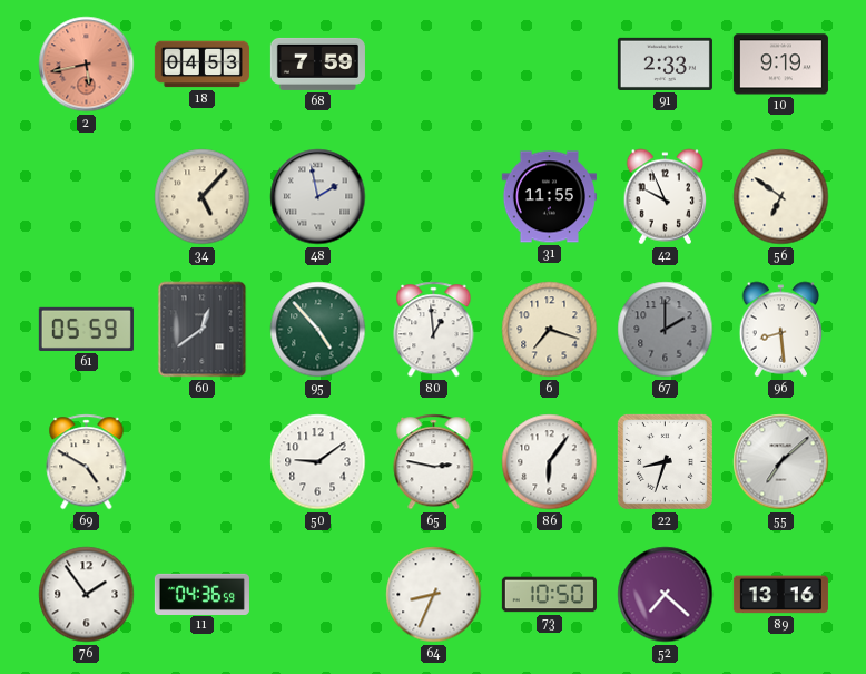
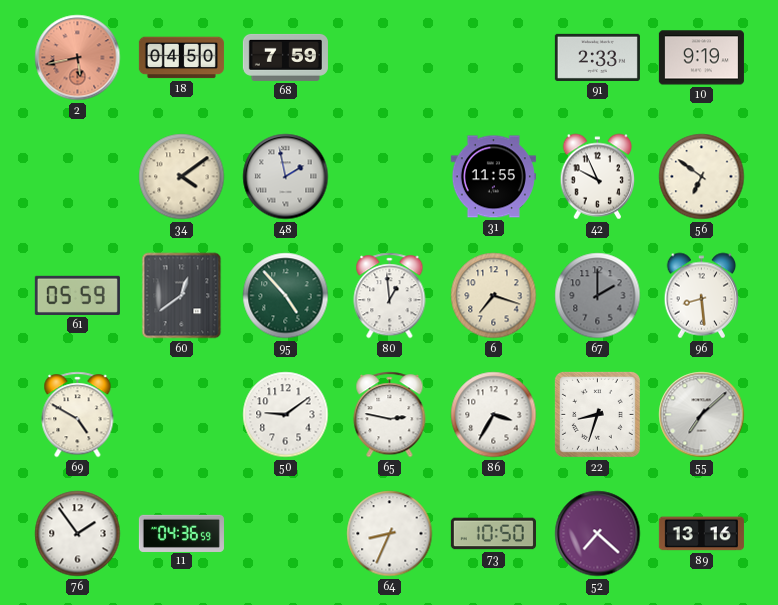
18: 04:53 -> 04:50 (181, 58)
34: 5:07 -> 4:09 (182, 177)
86: 6:06 -> 3:35 (494, 415)
